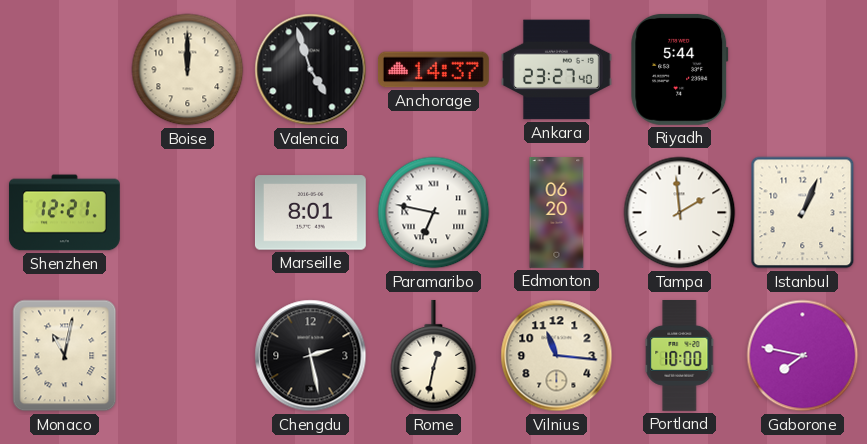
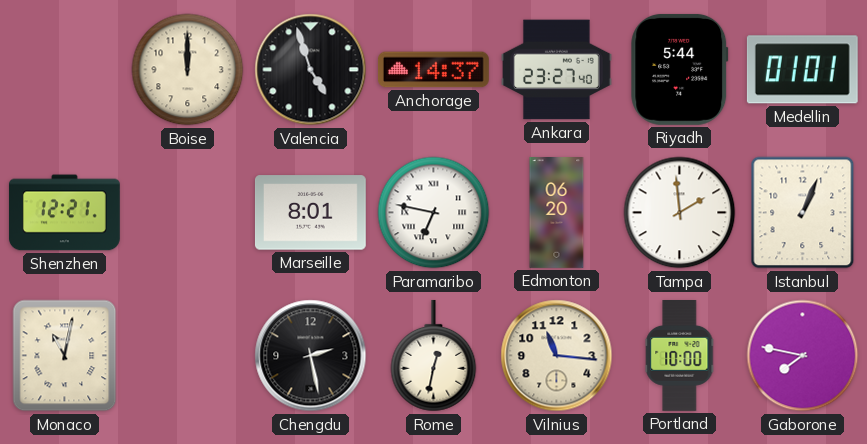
Medellin: none -> 01:01 (802, 70)
